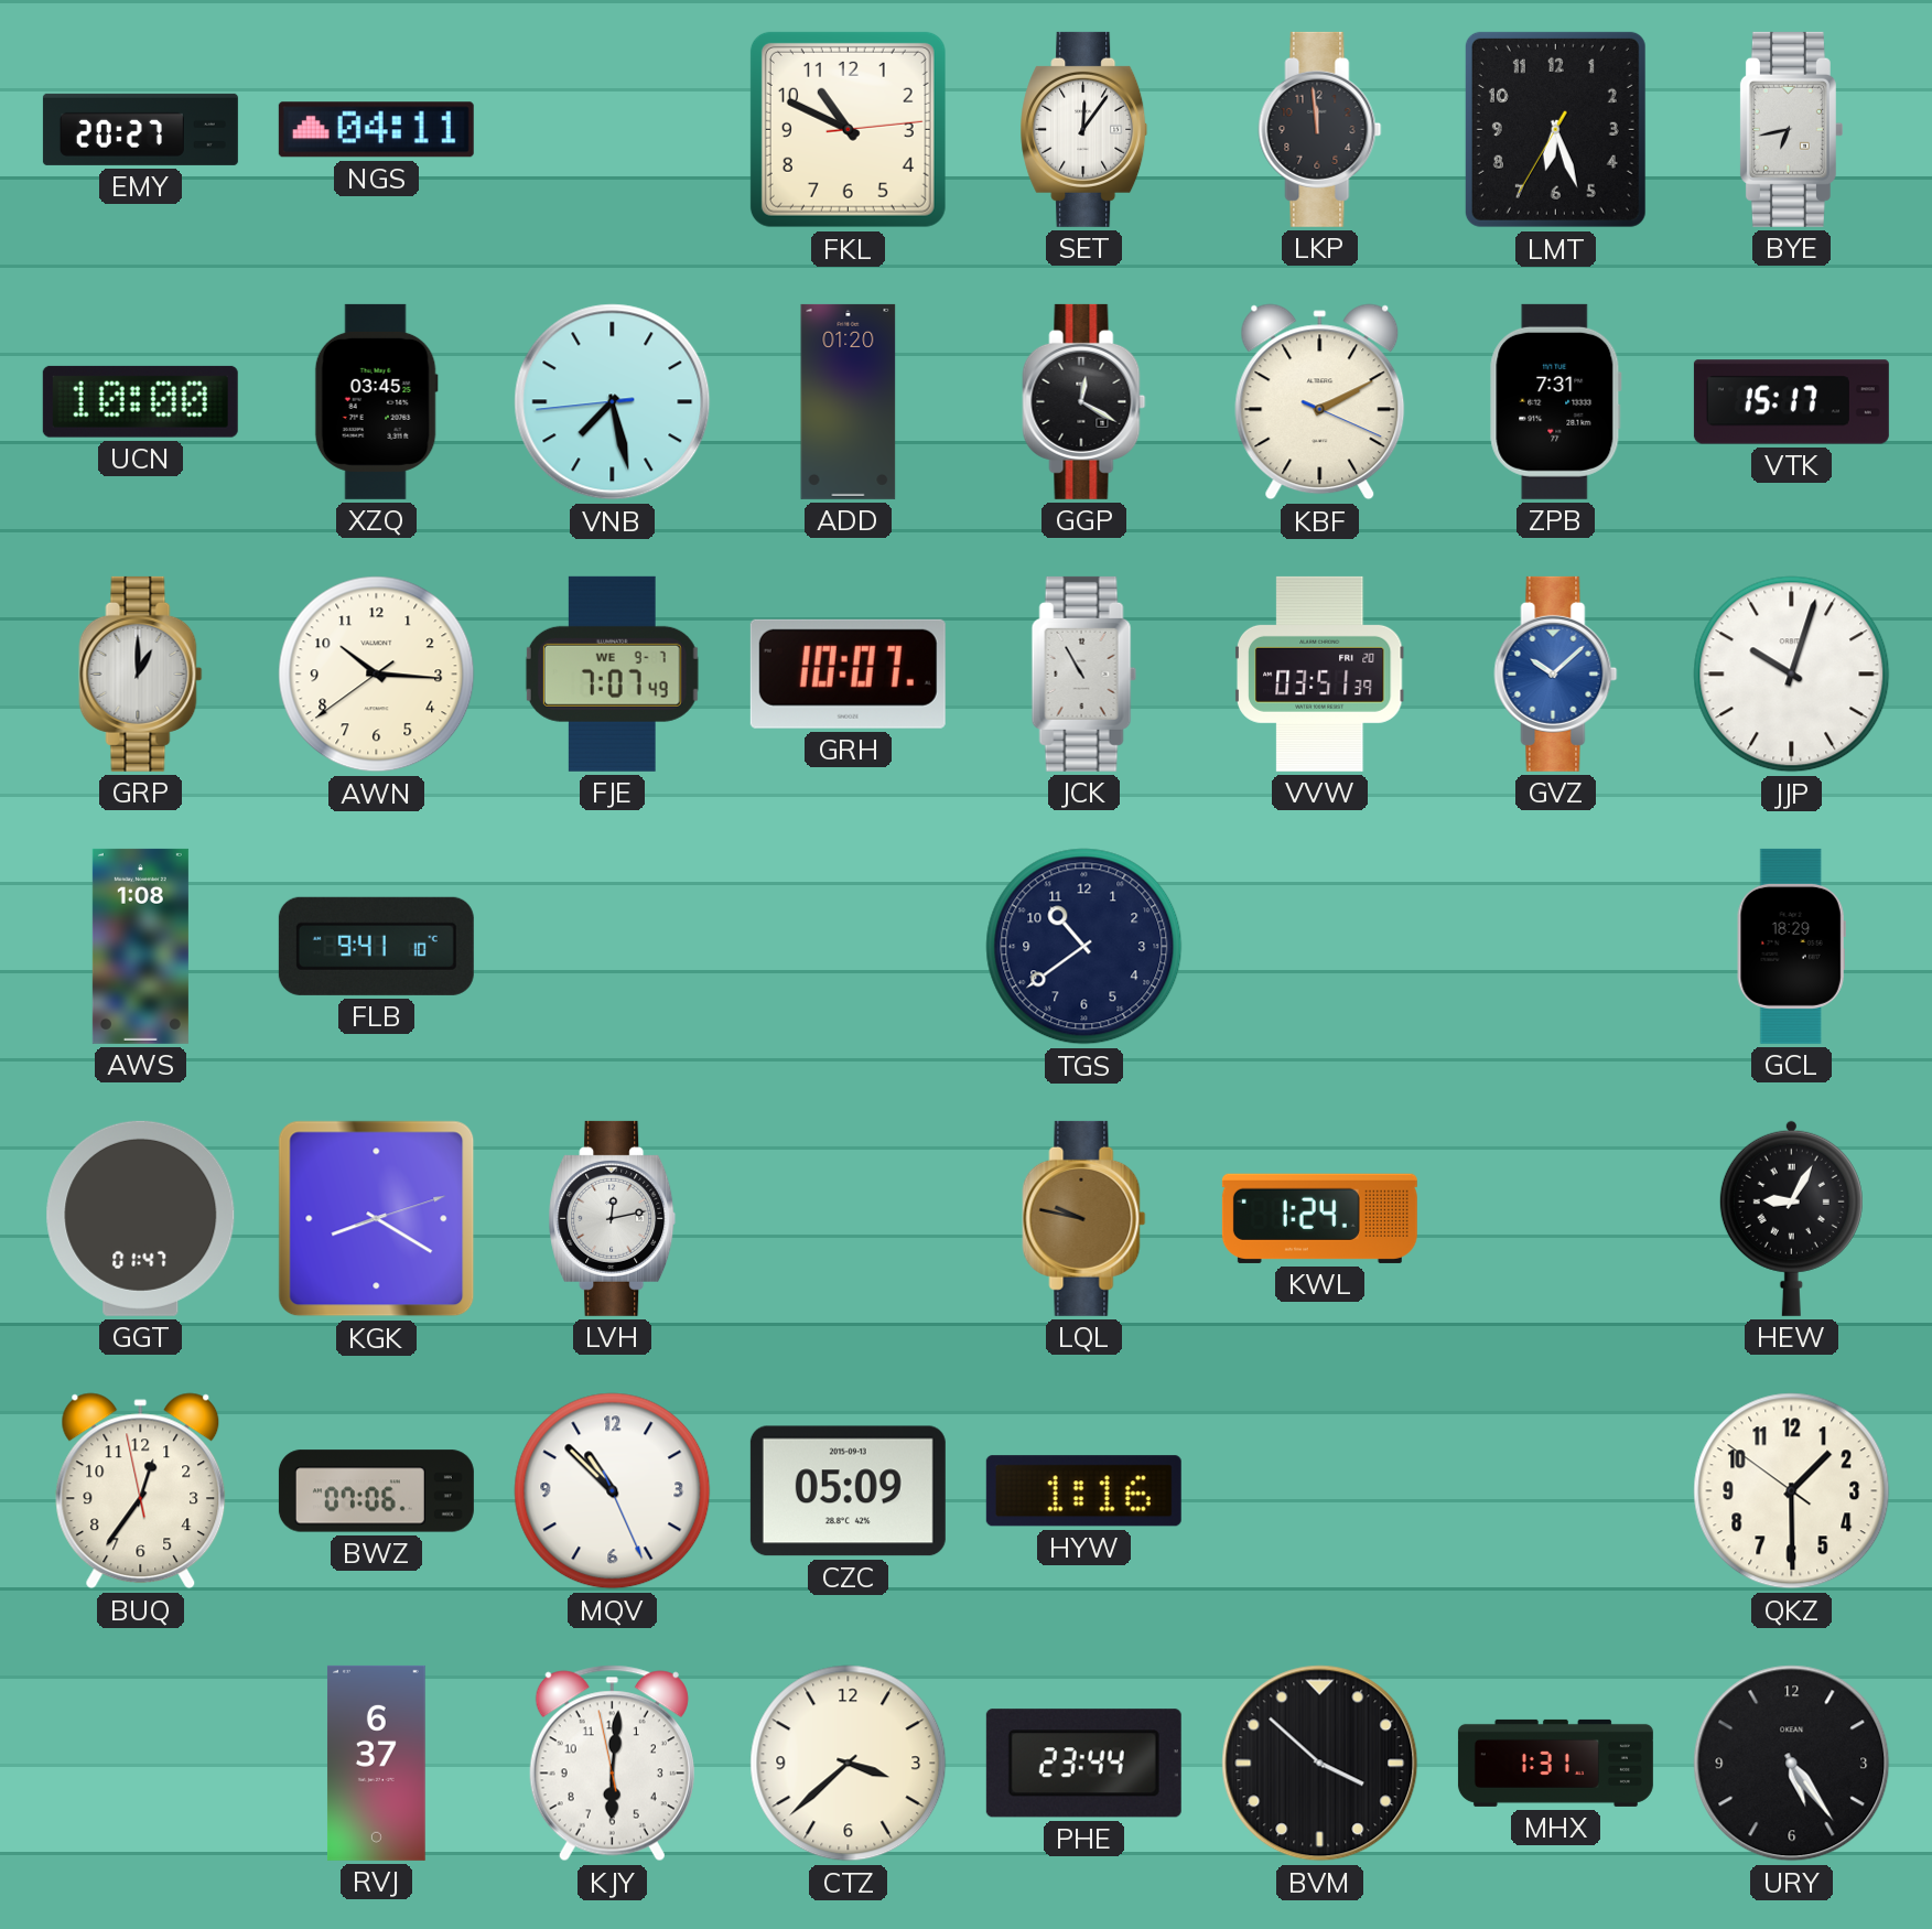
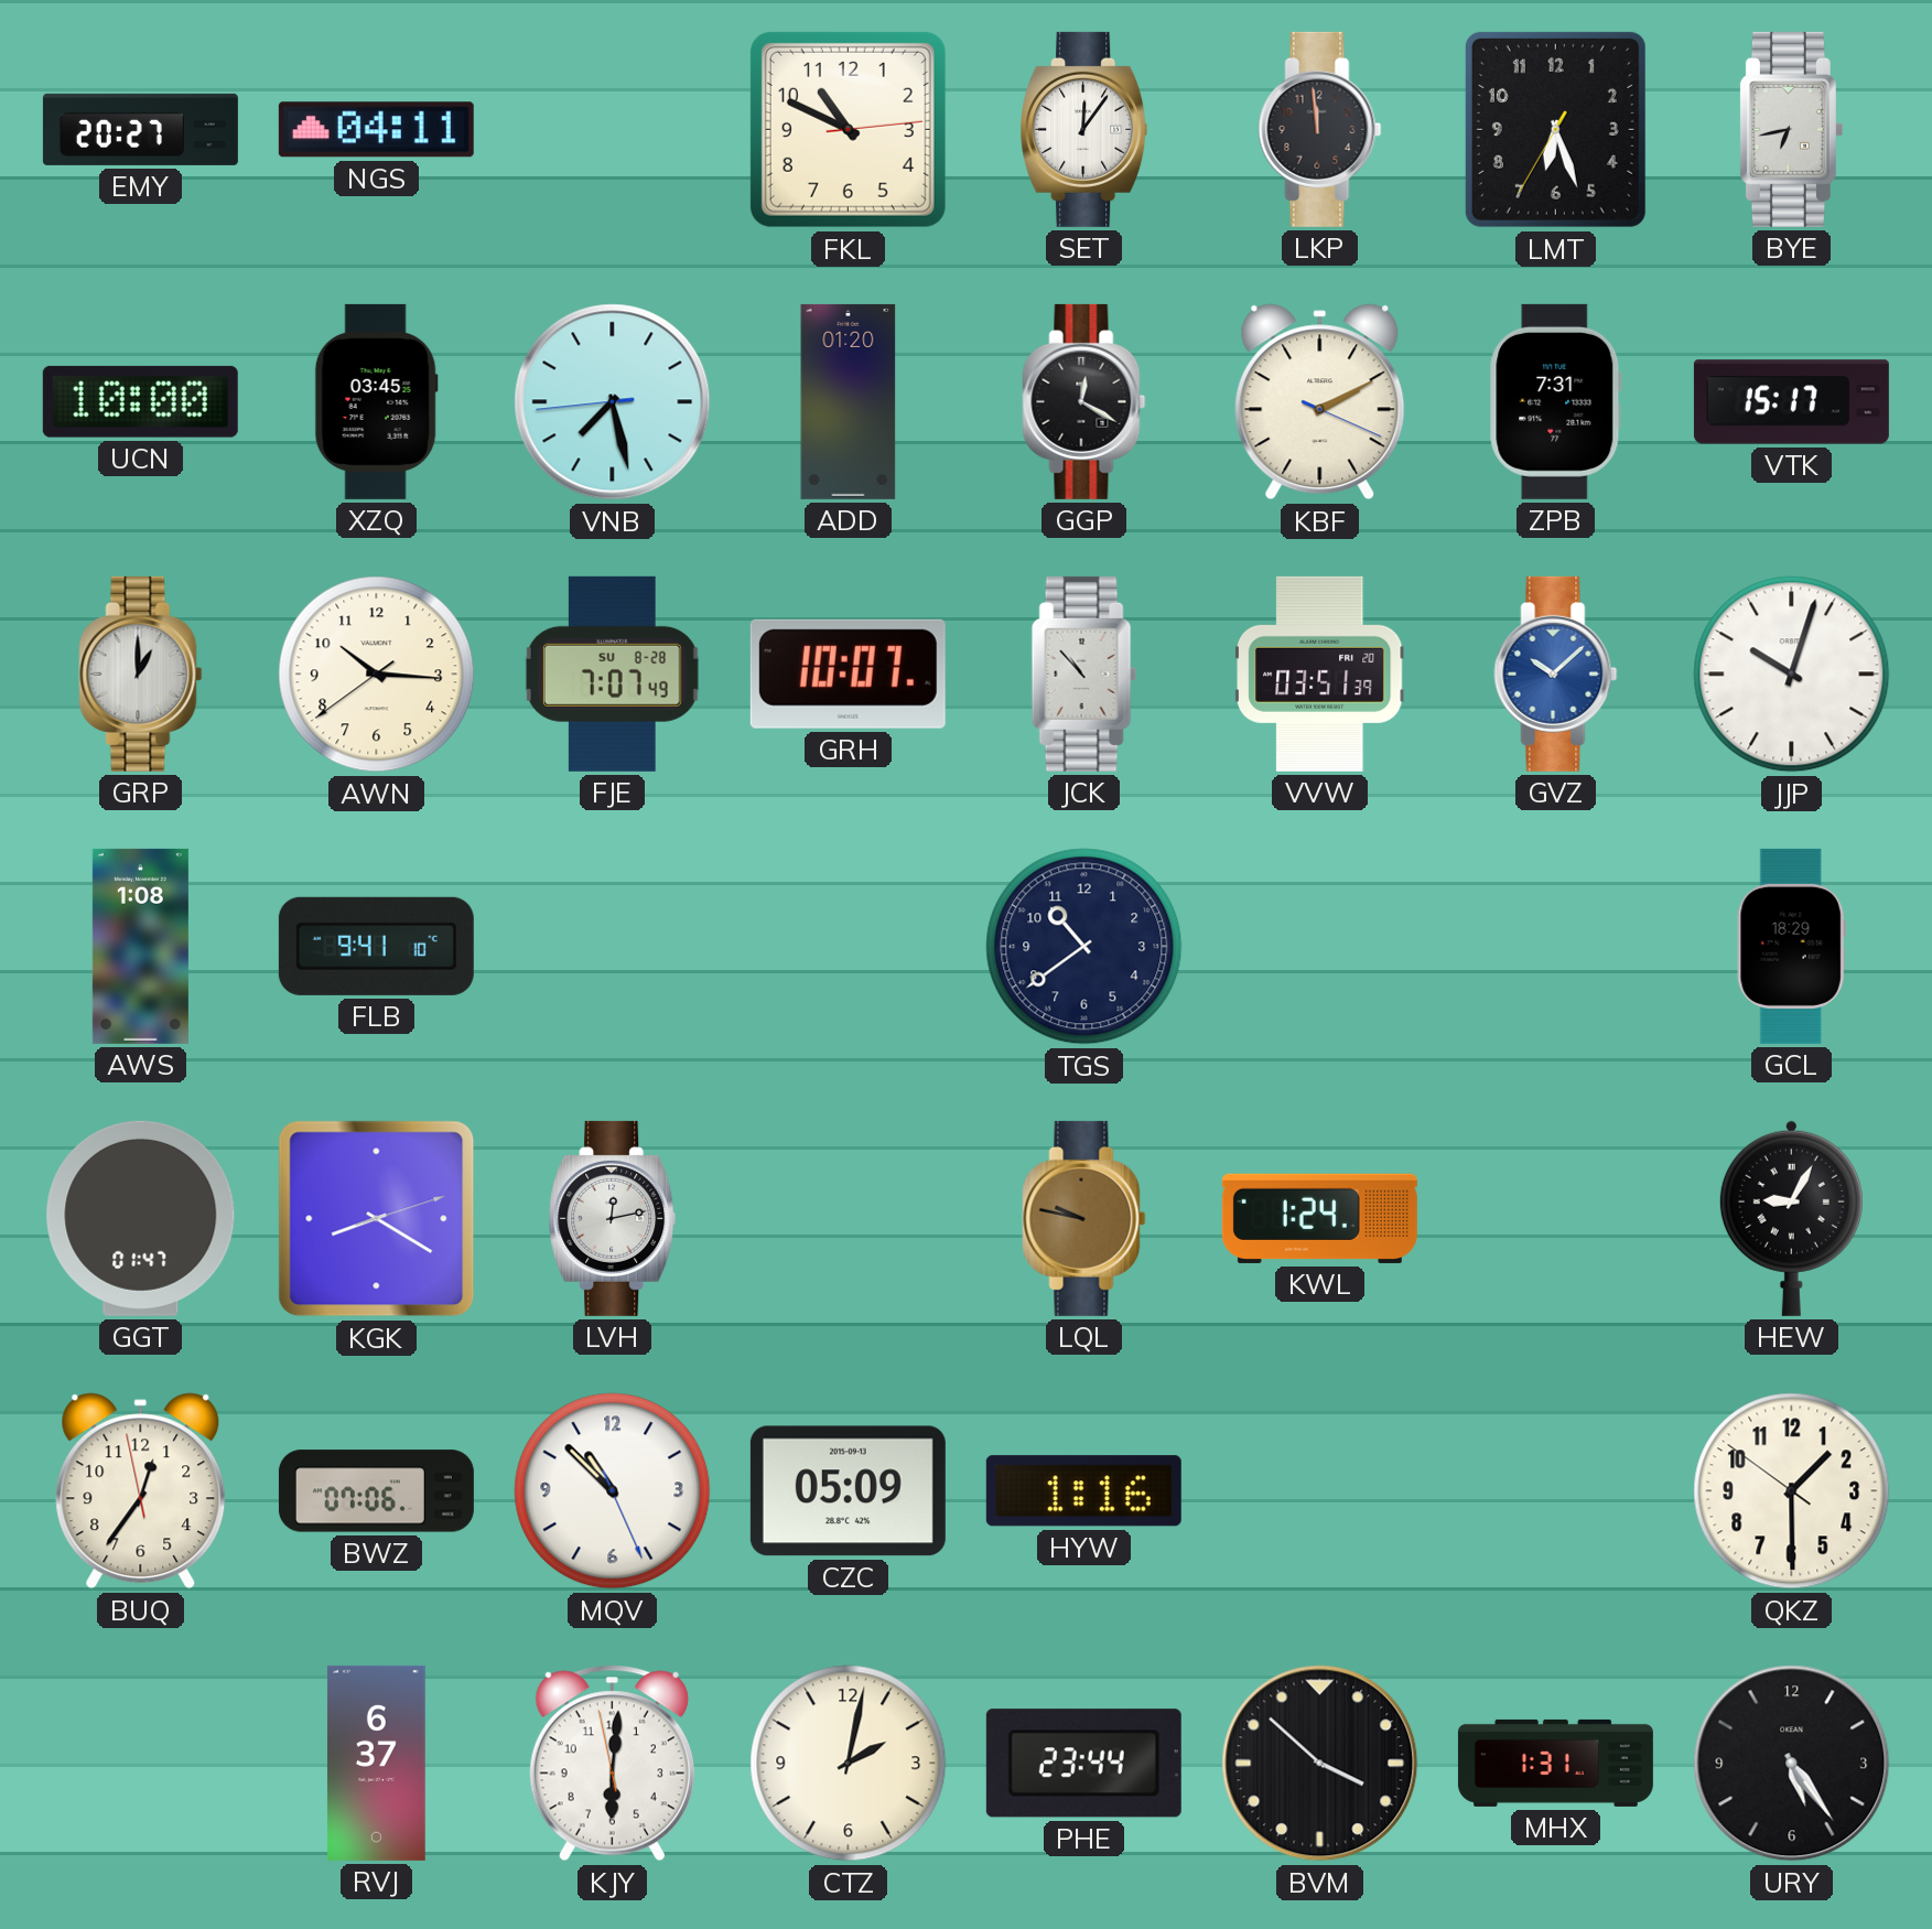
FJE date: WE 9-7 -> SU 8-28 (612, 673)
JCK: 10:55 -> 10:53 (1083, 673)
CTZ: 3:38 -> 2:02 (849, 1764)
